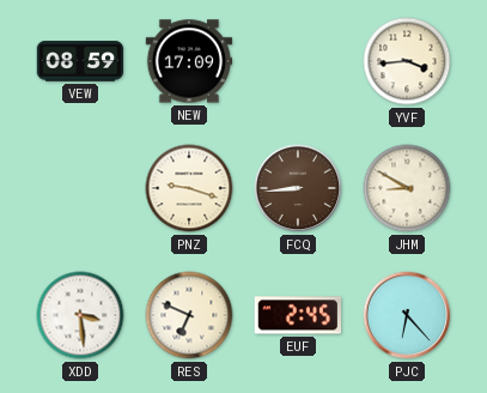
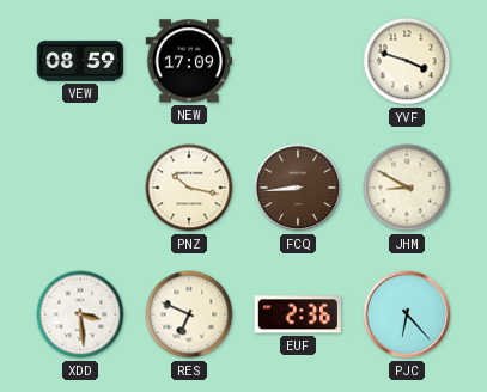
YVF: 3:44 -> 3:48 (407, 61)
PNZ: 9:18 -> 10:17 (189, 188)
EUF: 2:45 -> 2:36 (297, 314)
